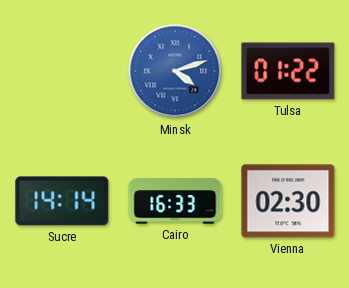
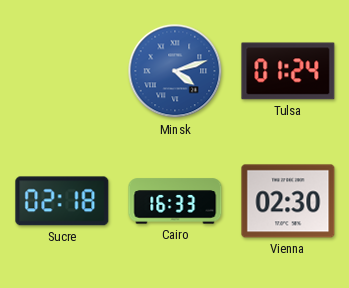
Tulsa: 01:22 -> 01:24 (288, 71)
Sucre: 14:14 -> 02:18 (62, 201)
